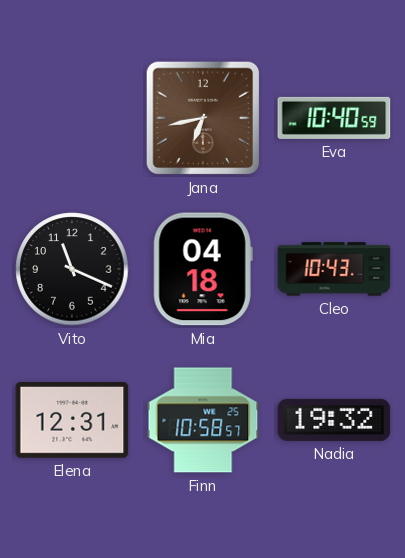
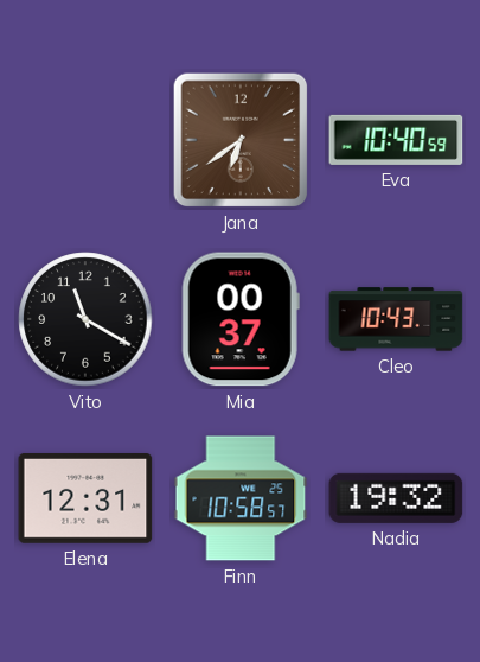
Jana: 6:43 -> 6:39 (241, 140)
Vito: 11:19 -> 11:20 (85, 319)
Mia: 04:18 -> 00:37 (241, 319)
